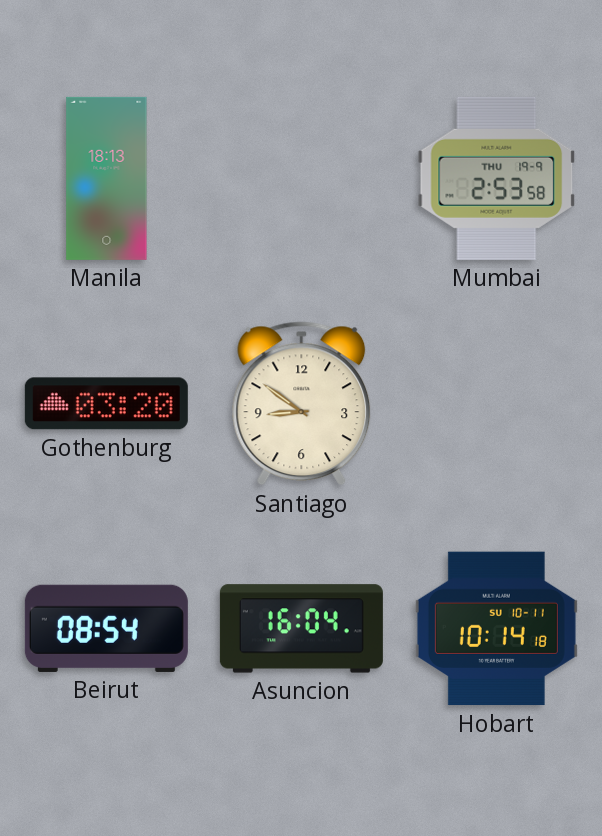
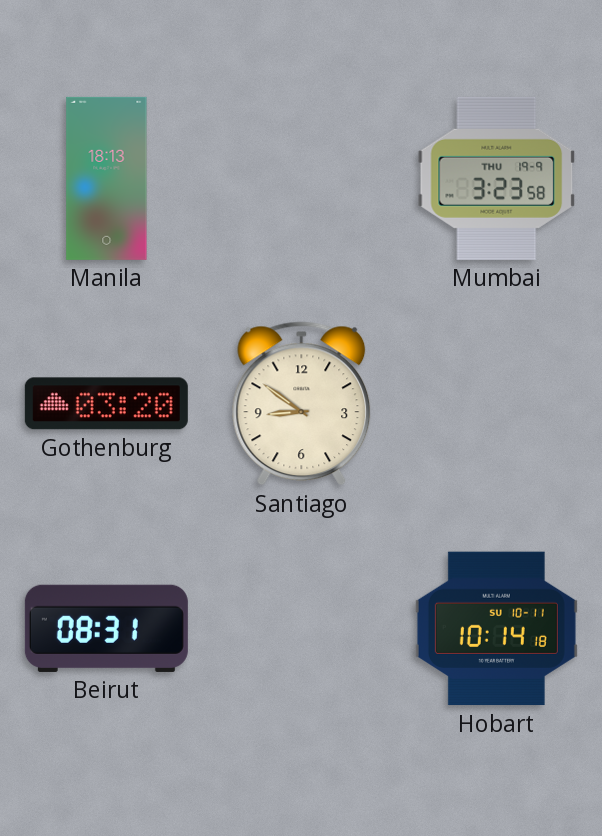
Mumbai: 2:53 -> 3:23 (497, 178)
Beirut: 08:54 -> 08:31 (106, 628)
Asuncion: 16:04 -> none (301, 629)
